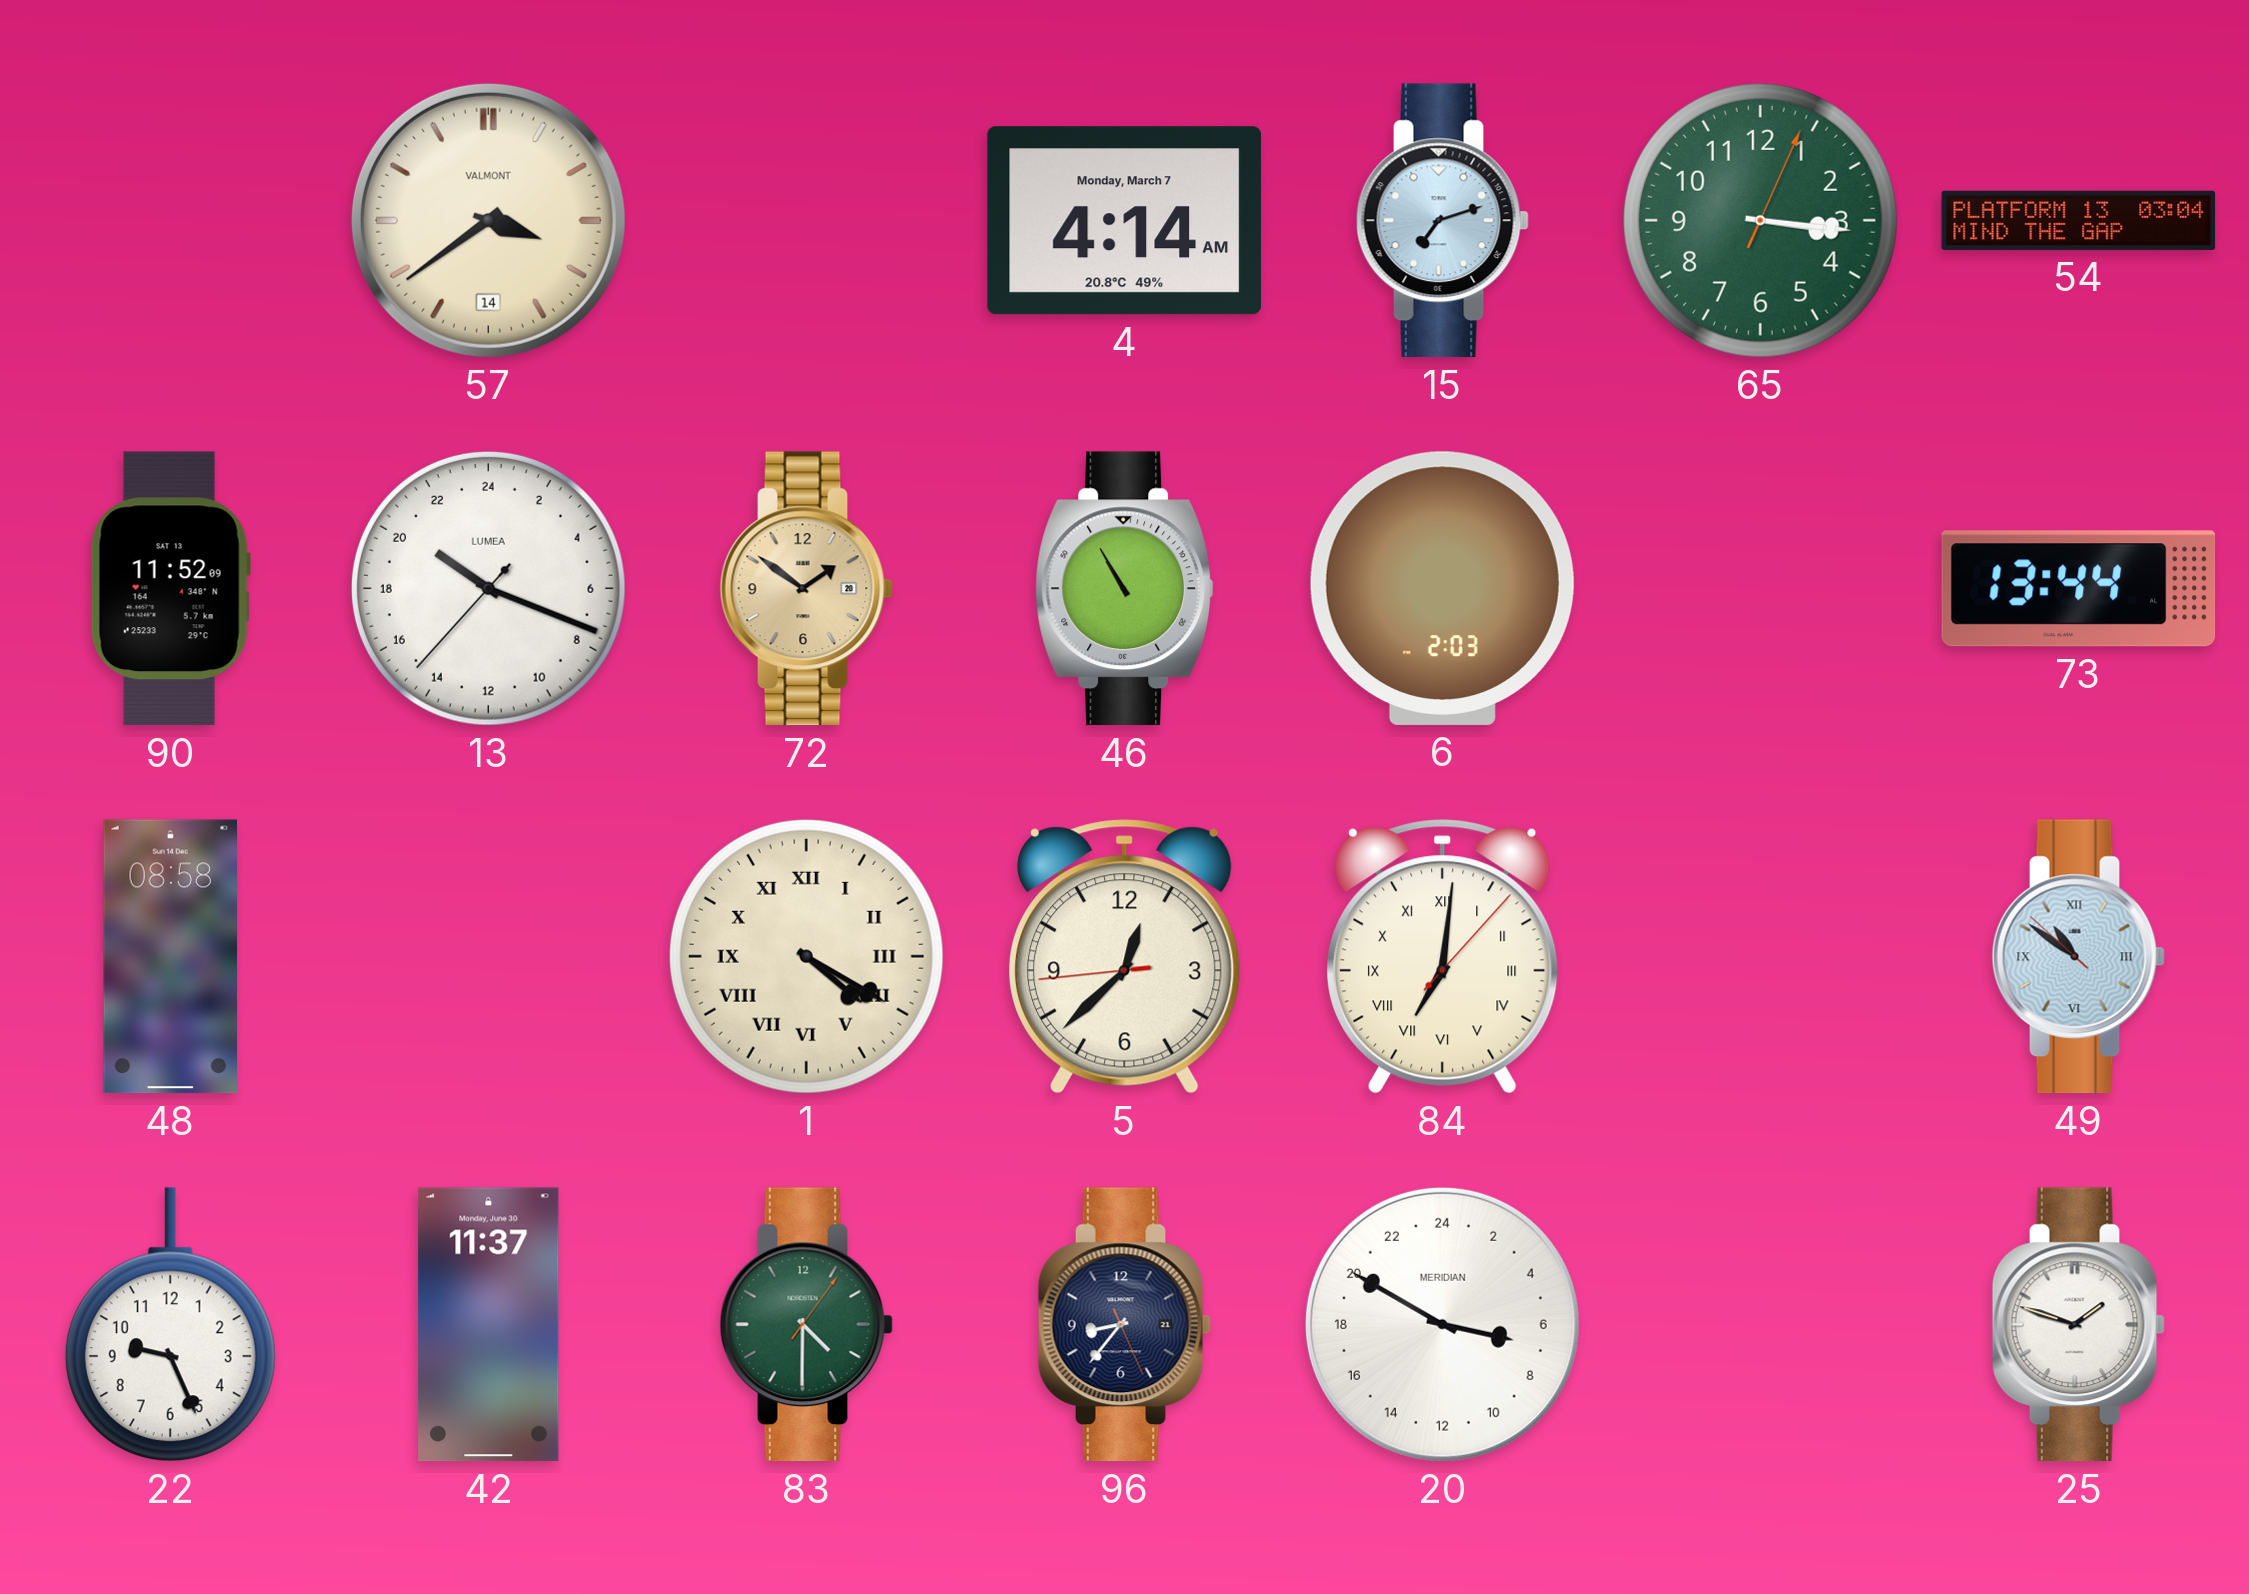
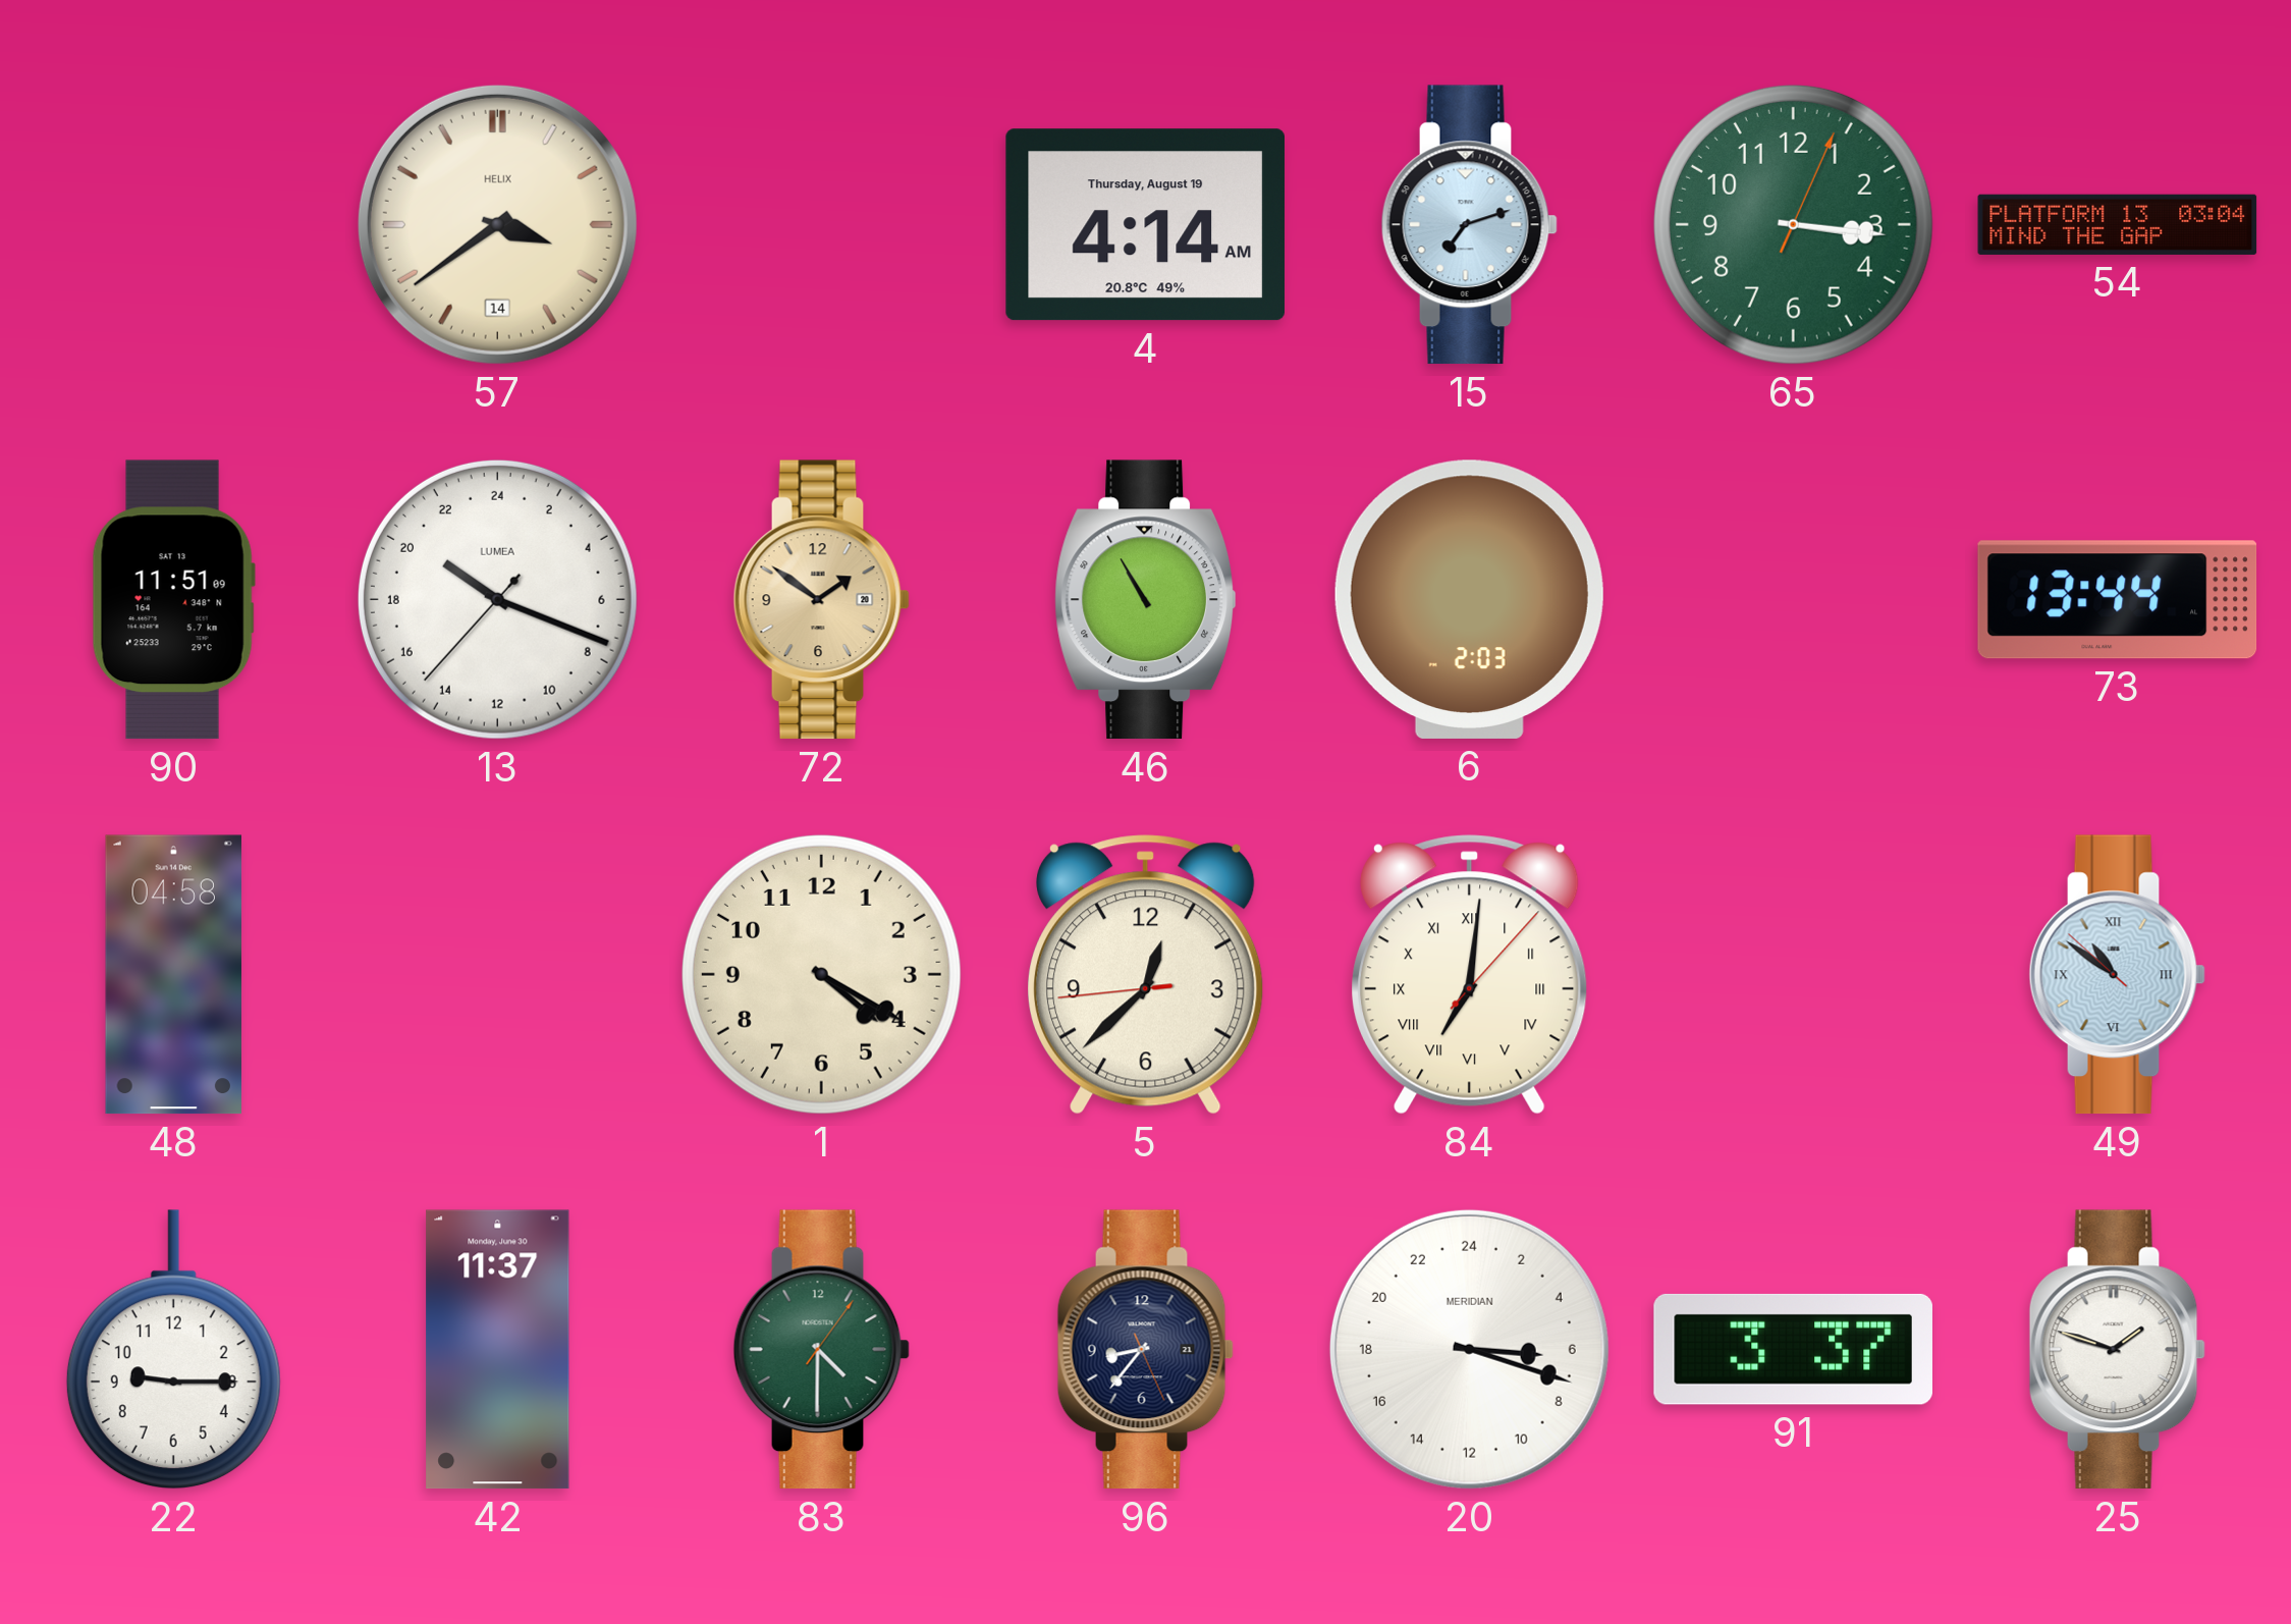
57 brand: VALMONT -> HELIX (497, 224)
4 date: Monday, March 7 -> Thursday, August 19 (1145, 225)
90: 11:52 -> 11:51 (173, 600)
48: 08:58 -> 04:58 (173, 975)
1 numerals: Roman -> Arabic (821, 974)
22: 9:26 -> 9:15 (173, 1350)
20: 6:50 -> 6:18 (1469, 1349)
91: none -> 3:37 (1793, 1349)
